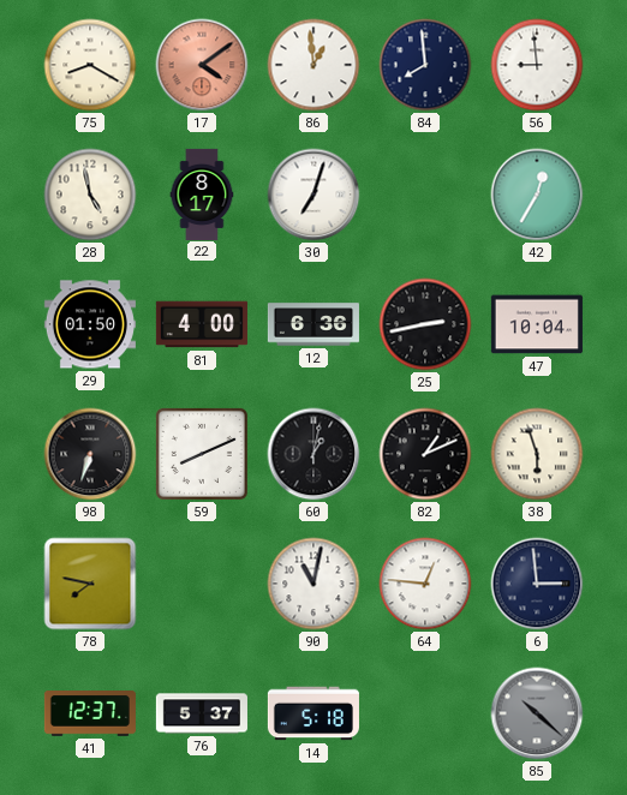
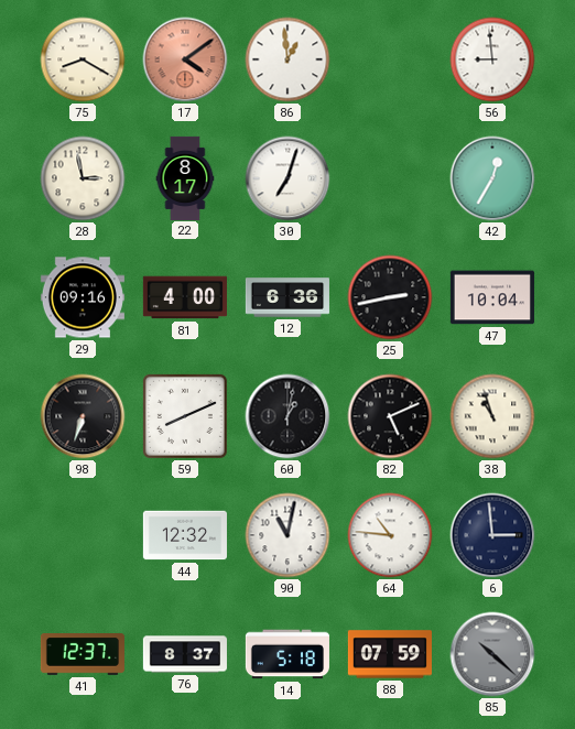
84: 7:59 -> none (425, 65)
28: 4:58 -> 2:58 (83, 178)
29: 01:50 -> 09:16 (83, 297)
82: 1:11 -> 5:11 (390, 416)
38: 5:57 -> 10:57 (492, 416)
78: 7:47 -> none (90, 584)
44: none -> 12:32 (185, 535)
64: 12:46 -> 10:46 (390, 535)
76: 5:37 -> 8:37 (185, 654)
88: none -> 07:59 (390, 654)
